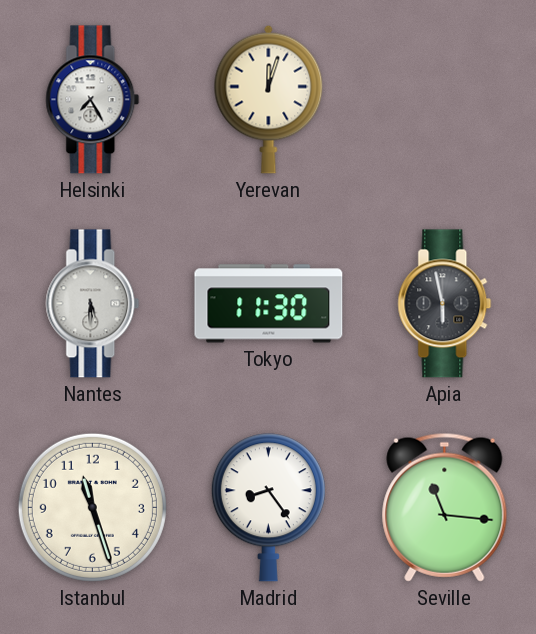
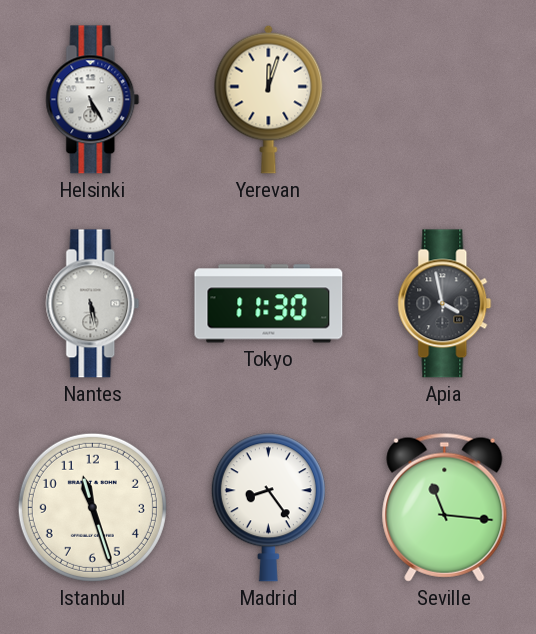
Helsinki: 7:25 -> 5:25 (93, 100)
Nantes: 5:30 -> 5:28 (93, 304)
Apia: 5:58 -> 3:58 (445, 304)
